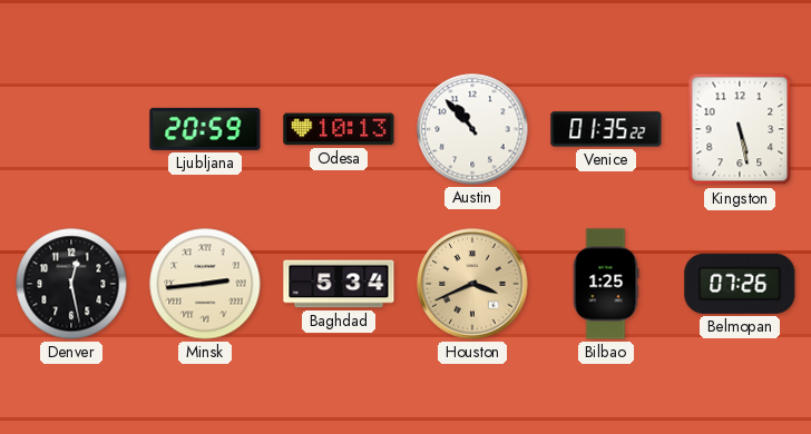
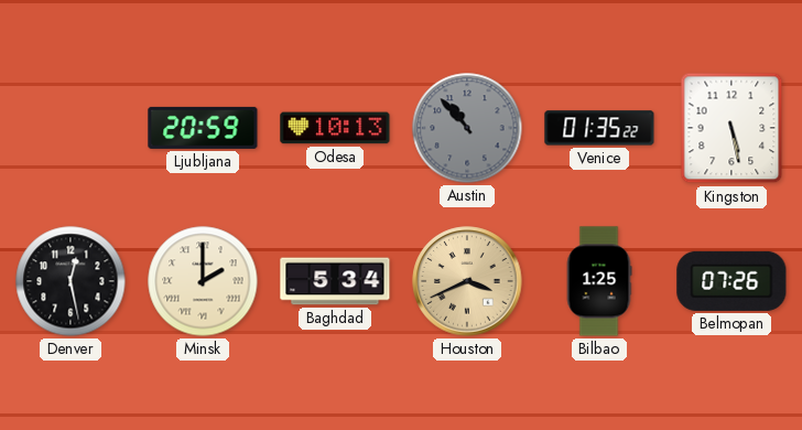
Austin dial: white -> grey (467, 128)
Minsk: 2:44 -> 2:00 (203, 281)
